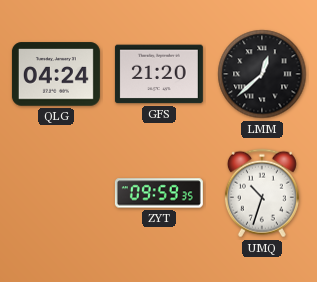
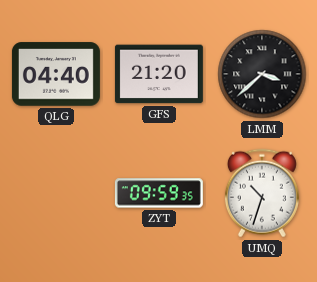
QLG: 04:24 -> 04:40 (56, 74)
LMM: 12:38 -> 3:38 (262, 74)
